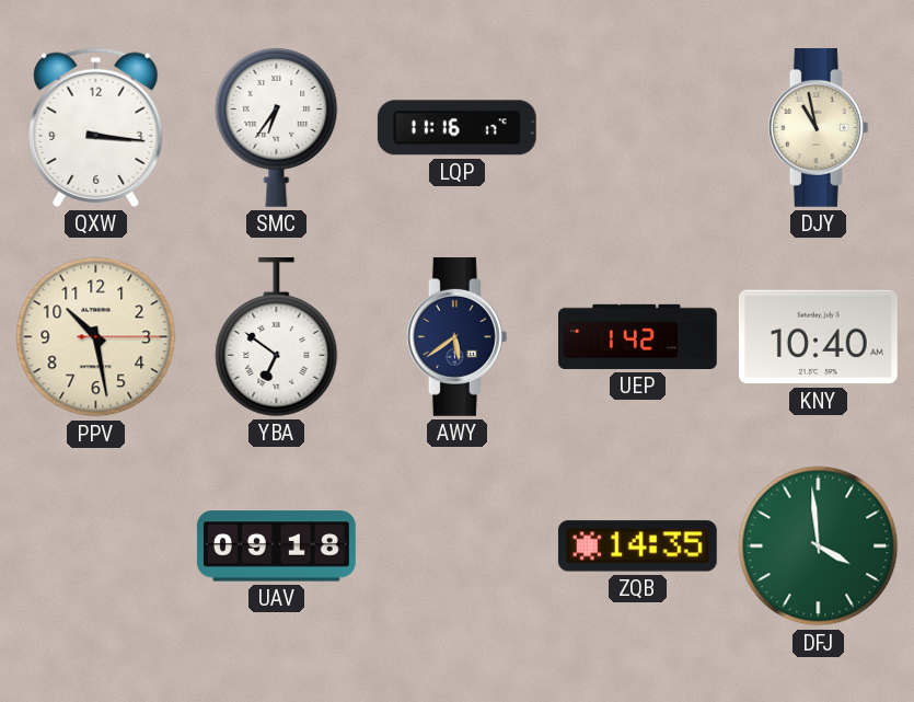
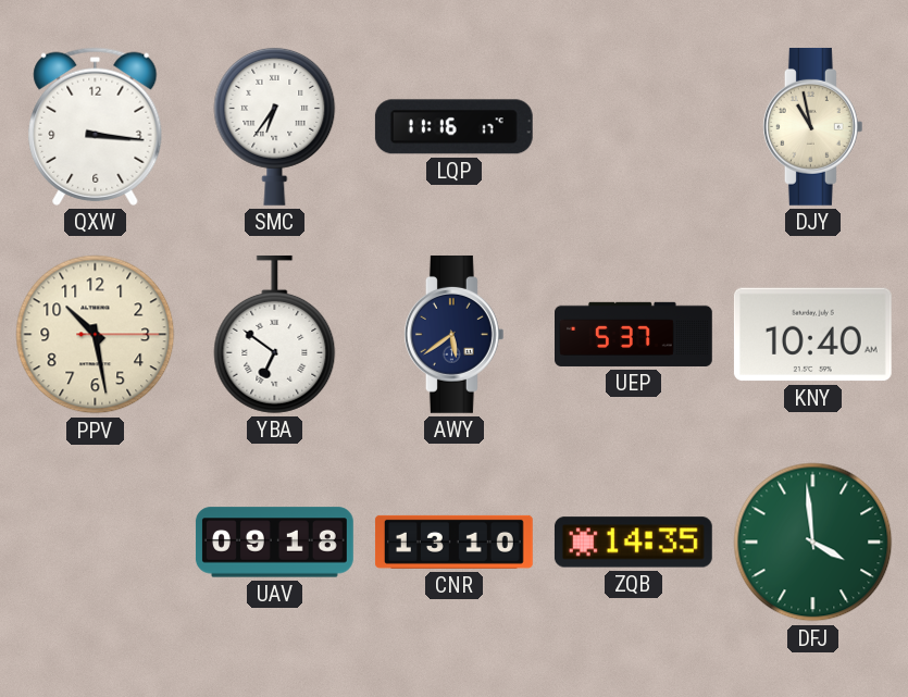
UEP: 1:42 -> 5:37 (634, 334)
CNR: none -> 13:10 (453, 542)
